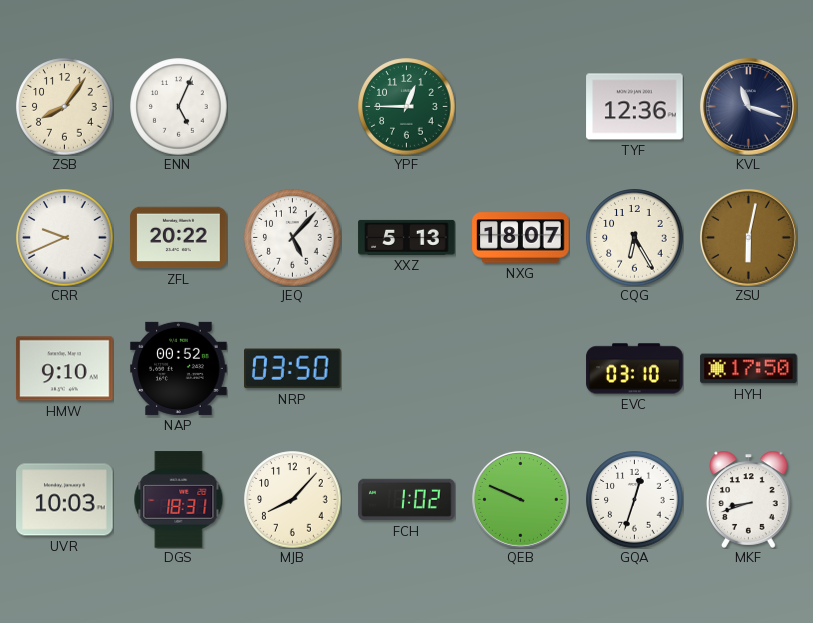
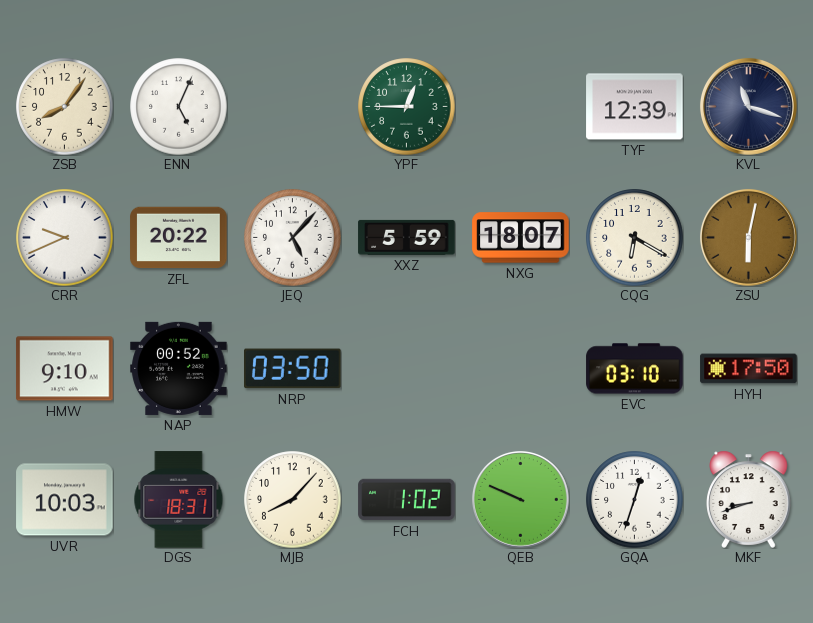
TYF: 12:36 -> 12:39 (635, 107)
XXZ: 5:13 -> 5:59 (407, 237)
CQG: 6:25 -> 6:20 (635, 238)
